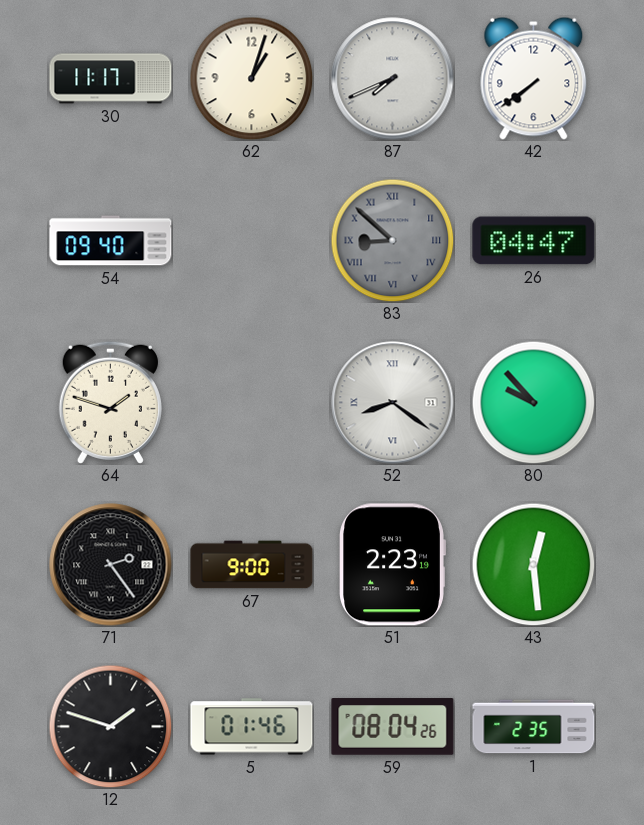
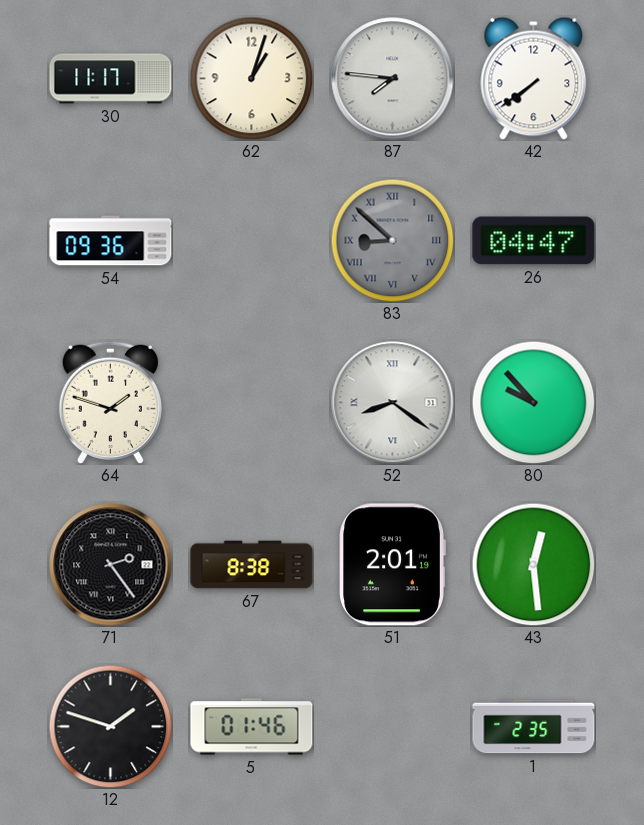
87: 7:41 -> 7:46 (393, 79)
54: 09:40 -> 09:36 (111, 241)
67: 9:00 -> 8:38 (252, 565)
51: 2:23 -> 2:01 (392, 565)
59: 08:04 -> none (393, 727)
